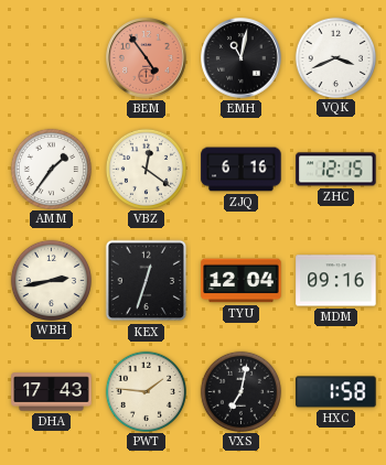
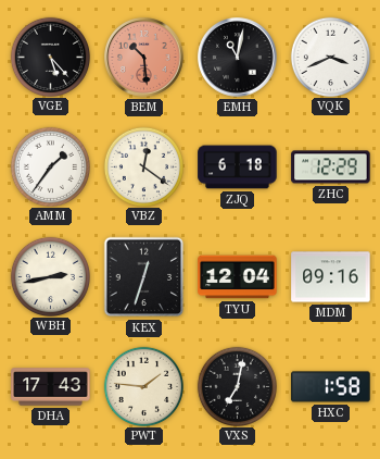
VGE: none -> 5:23 (50, 57)
BEM: 4:54 -> 10:29 (144, 58)
ZJQ: 6:16 -> 6:18 (238, 168)
ZHC: 12:15 -> 12:29 (331, 168)
